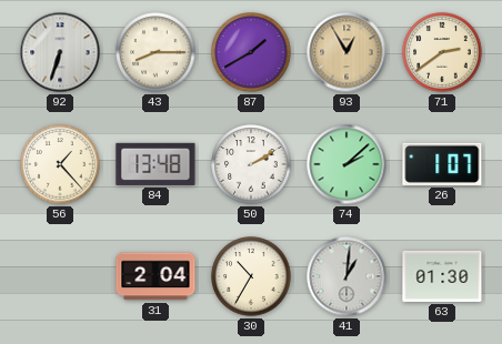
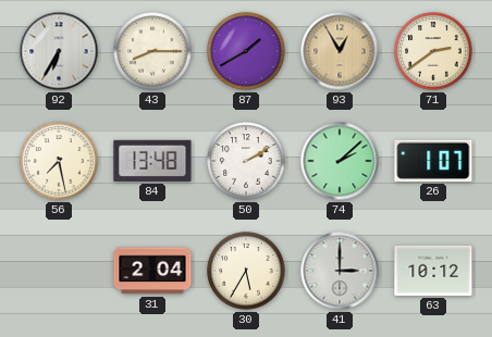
92: 6:33 -> 6:35 (59, 51)
56: 1:23 -> 7:28 (59, 161)
30: 10:35 -> 5:35 (246, 271)
41: 1:01 -> 3:00 (340, 271)
63: 01:30 -> 10:12 (433, 271)
